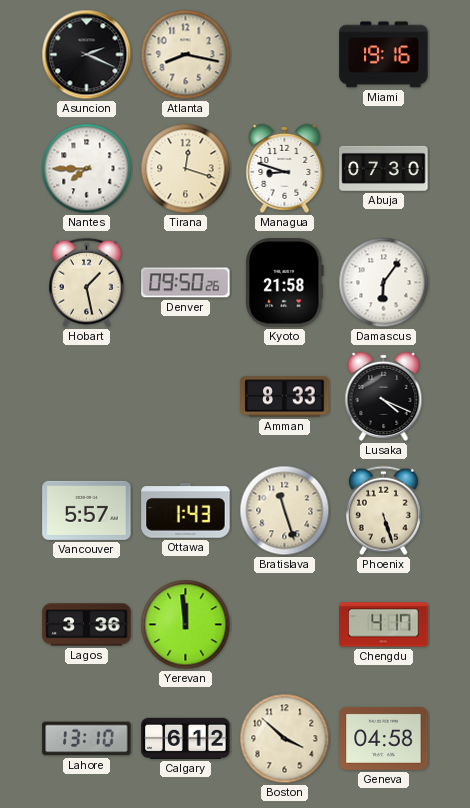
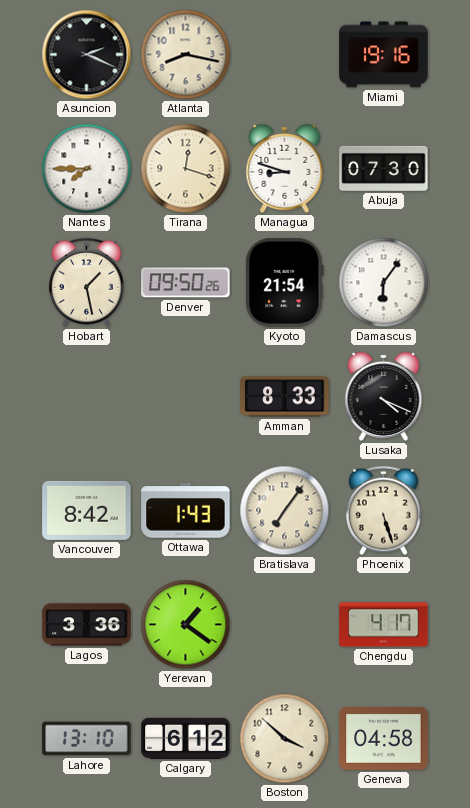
Kyoto: 21:58 -> 21:54 (285, 283)
Vancouver: 5:57 -> 8:42 (87, 510)
Bratislava: 11:27 -> 7:06 (285, 511)
Yerevan: 11:59 -> 1:21 (186, 625)
